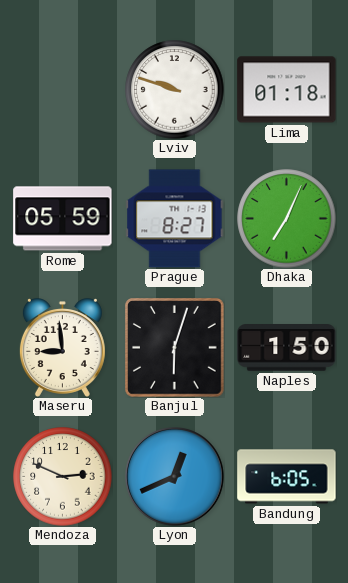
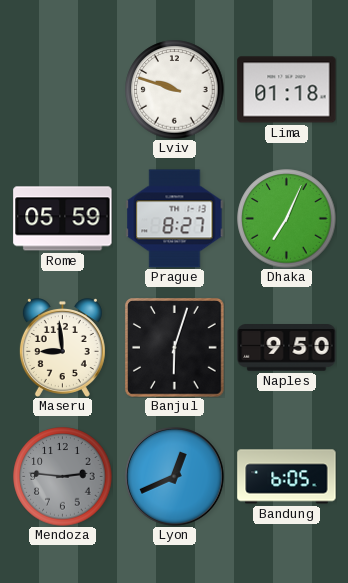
Naples: 1:50 -> 9:50 (287, 348)
Mendoza: 2:49 -> 2:46 (63, 477)
Mendoza dial: cream -> grey (63, 477)
